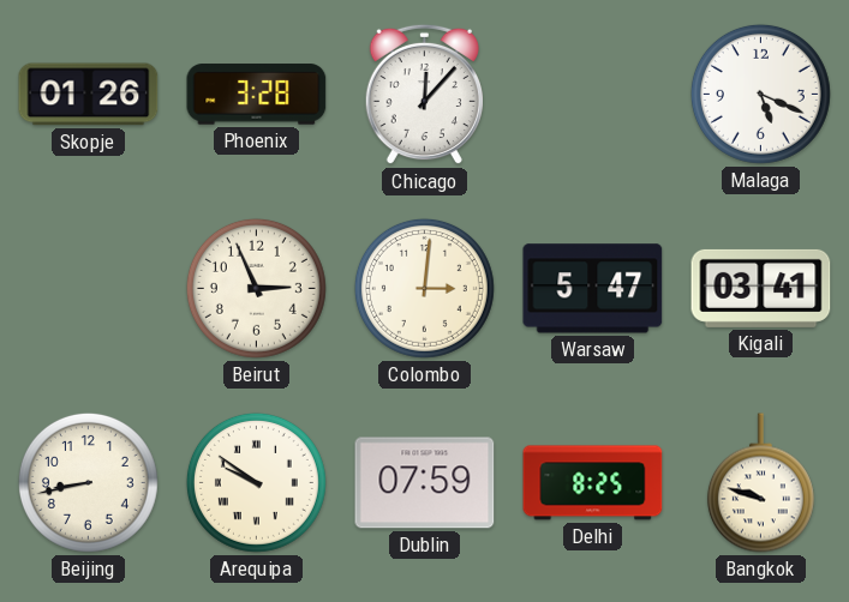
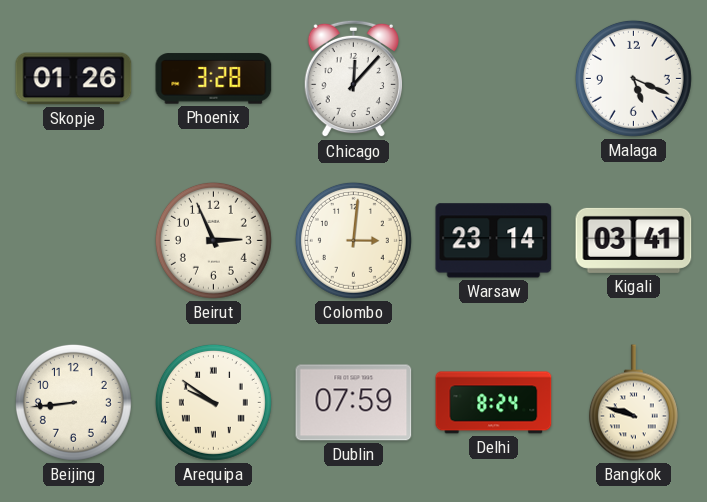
Warsaw: 5:47 -> 23:14 (494, 241)
Beijing: 8:43 -> 8:44 (73, 402)
Delhi: 8:25 -> 8:24 (494, 403)
